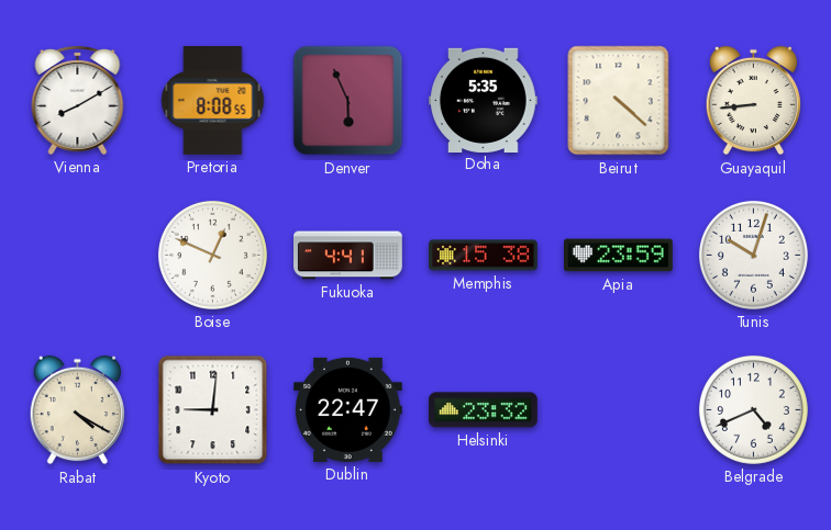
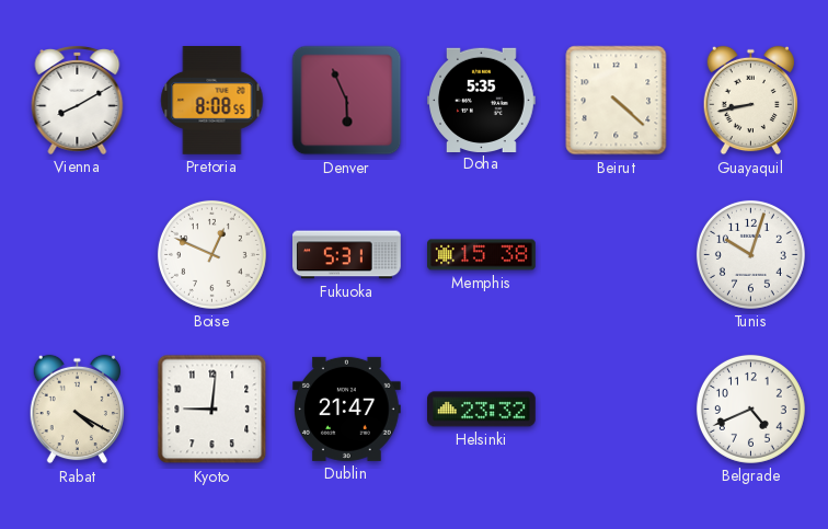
Guayaquil: 8:44 -> 8:43 (750, 101)
Fukuoka: 4:41 -> 5:31 (347, 255)
Apia: 23:59 -> none (619, 256)
Dublin: 22:47 -> 21:47 (347, 409)
